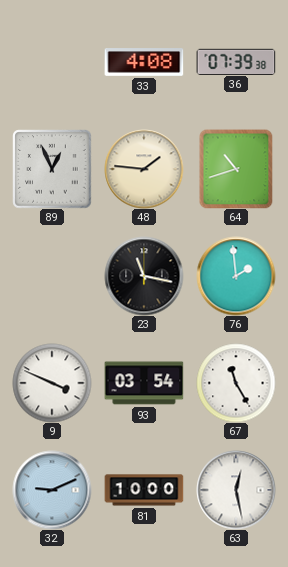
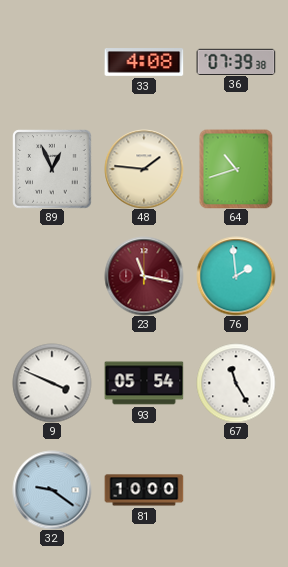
23 dial: black -> burgundy (144, 276)
93: 03:54 -> 05:54 (144, 383)
32: 9:11 -> 9:21 (52, 490)
63: 12:28 -> none (236, 490)
